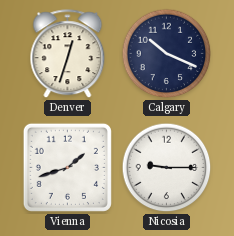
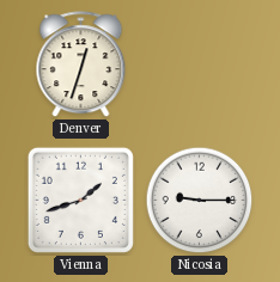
Calgary: 10:19 -> none (167, 54)
